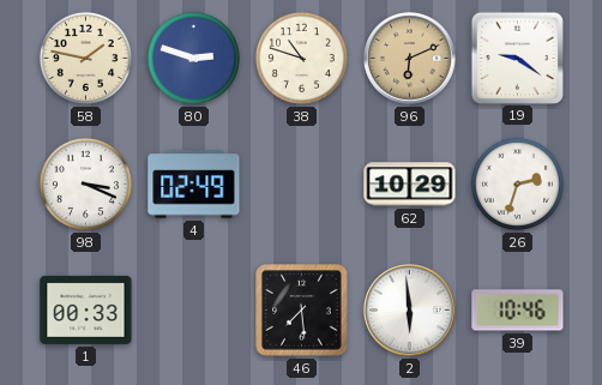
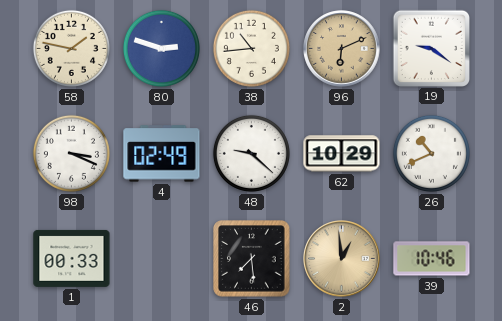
38: 10:48 -> 10:44 (251, 48)
48: none -> 9:22 (251, 153)
26: 2:33 -> 10:41 (431, 153)
2: 5:59 -> 12:59 (342, 259)
2 dial: white -> champagne (342, 259)
